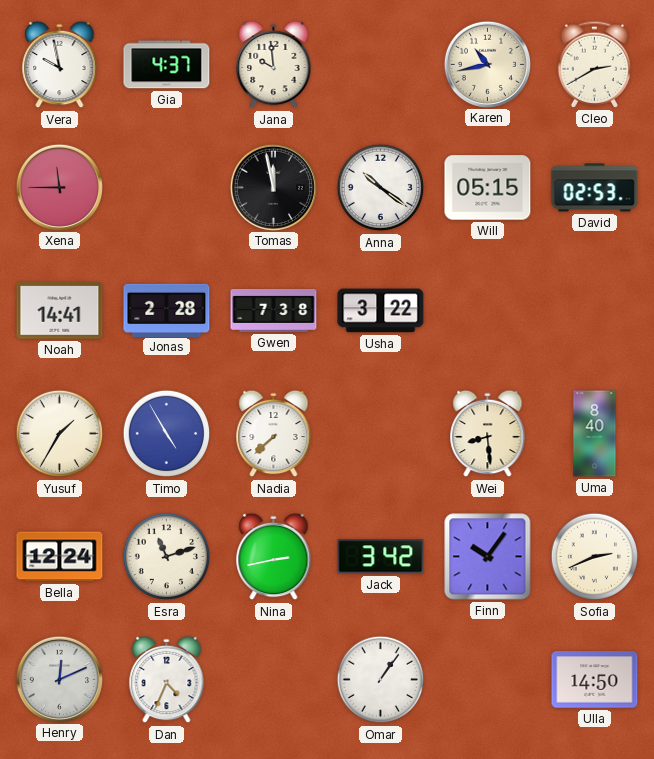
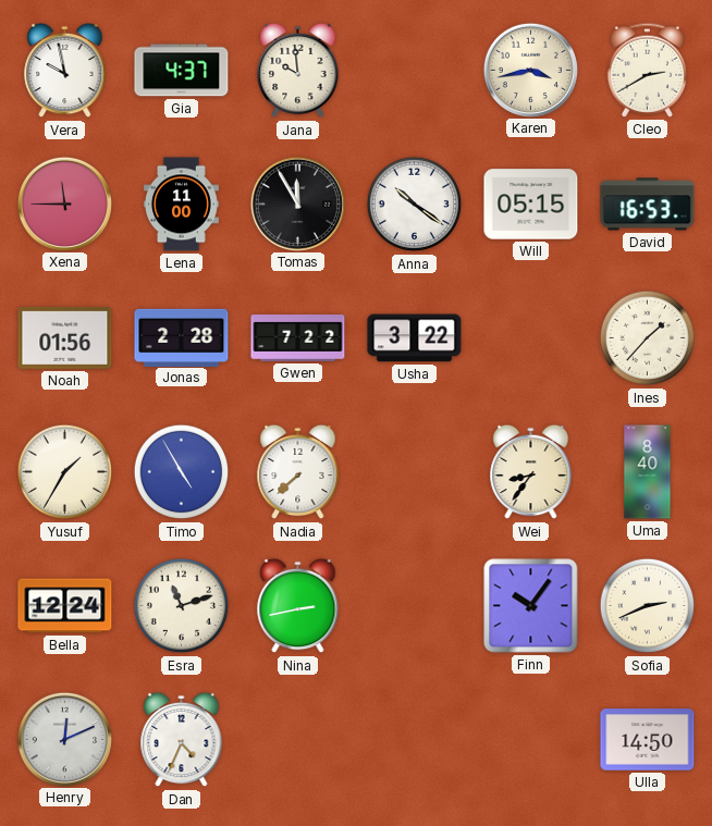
Karen: 10:43 -> 3:43 (530, 70)
Lena: none -> 11:00 (181, 205)
Tomas: 11:58 -> 11:55 (297, 204)
David: 02:53 -> 16:53 (648, 205)
Noah: 14:41 -> 01:56 (65, 338)
Gwen: 7:38 -> 7:22 (298, 338)
Ines: none -> 1:37 (648, 338)
Wei: 8:29 -> 8:36 (531, 472)
Jack: 3:42 -> none (381, 557)
Omar: 1:06 -> none (381, 680)
